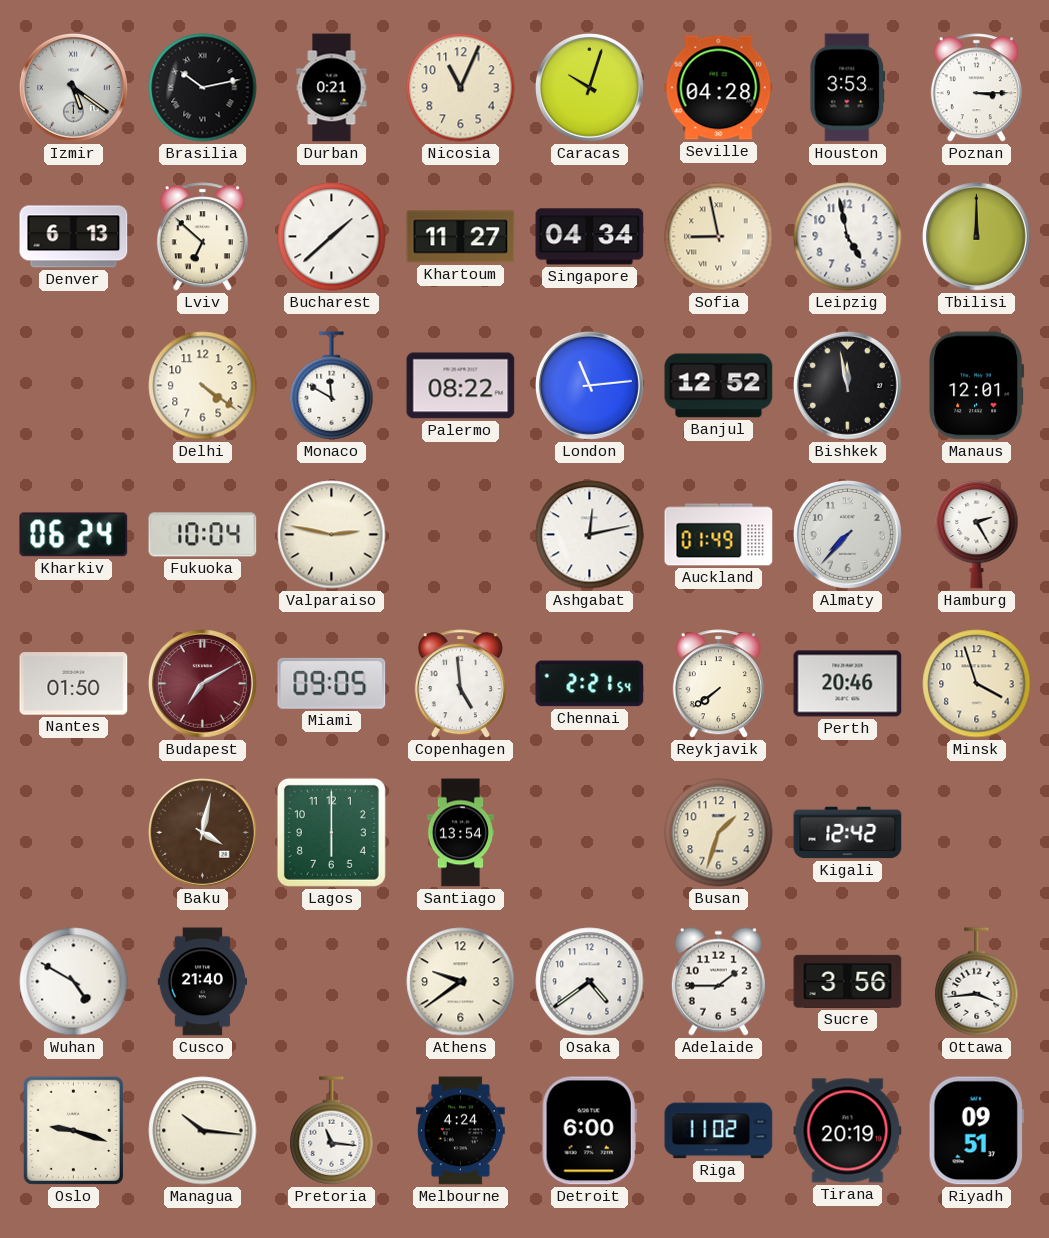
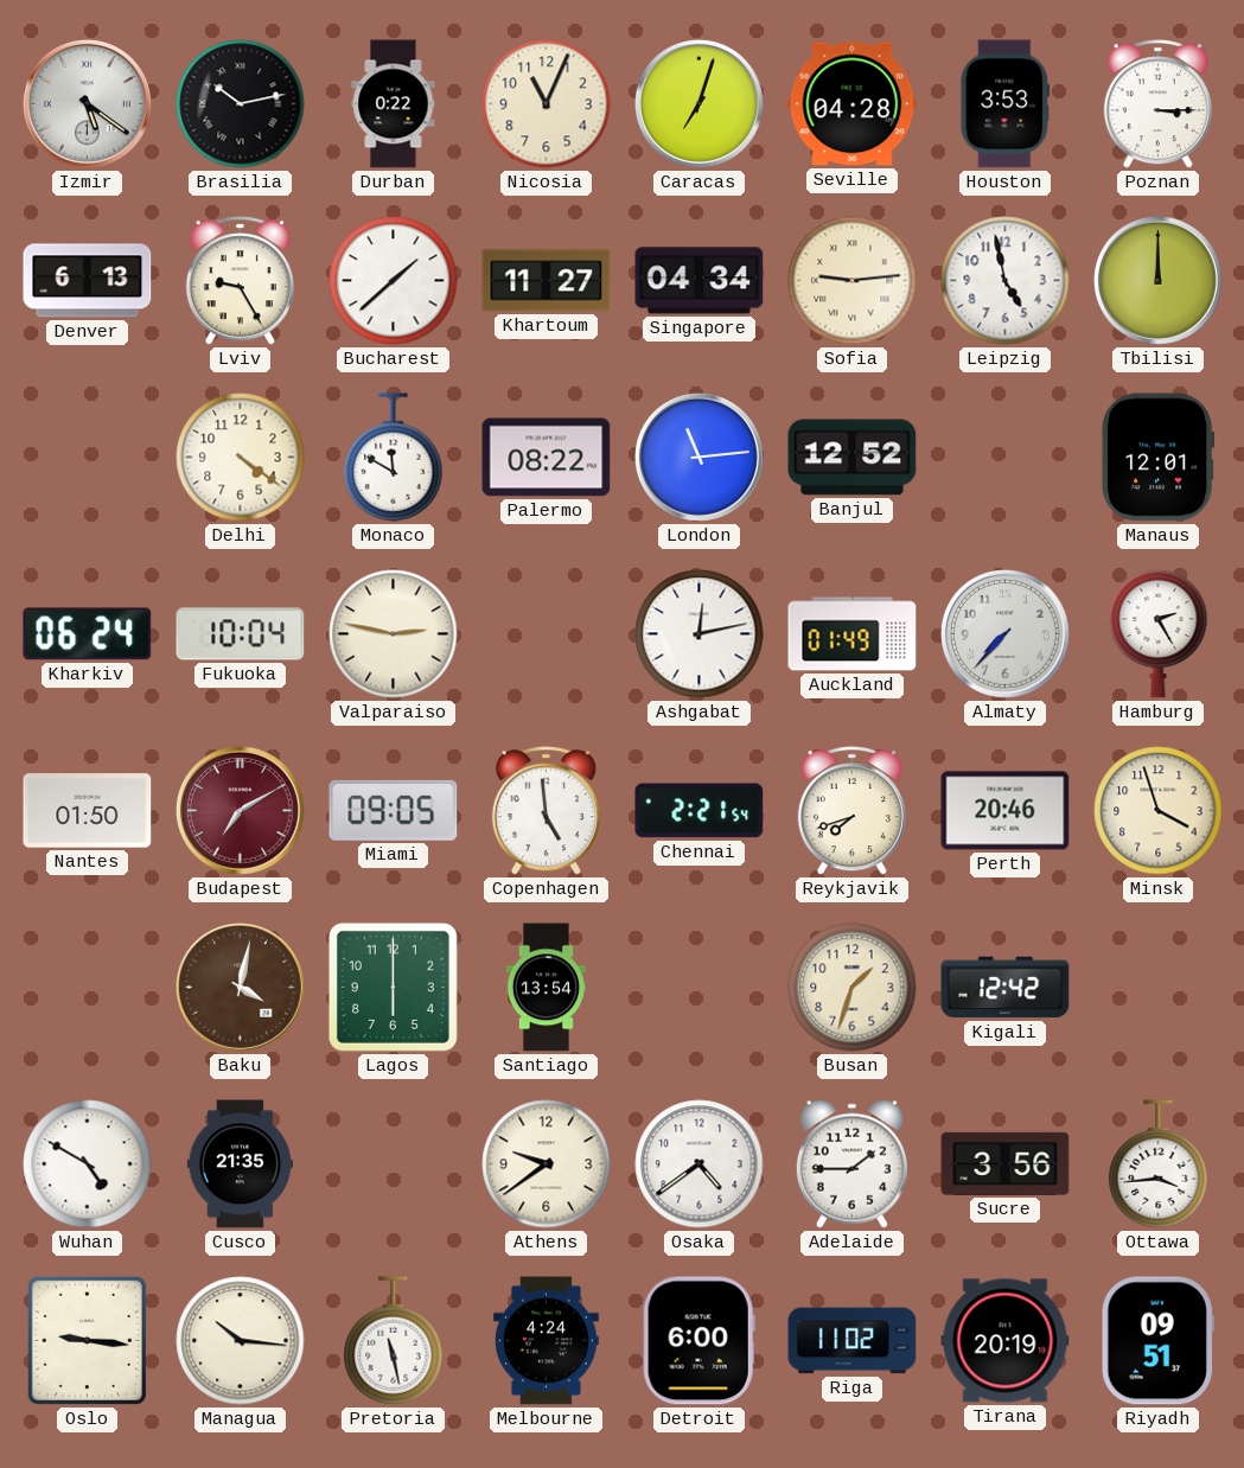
Durban: 0:21 -> 0:22 (394, 104)
Caracas: 10:03 -> 7:03 (698, 103)
Lviv: 6:52 -> 9:25 (240, 281)
Sofia: 8:58 -> 9:14 (853, 281)
Bishkek: 11:58 -> none (847, 385)
Reykjavik: 7:39 -> 7:42 (851, 811)
Cusco: 21:40 -> 21:35 (240, 1164)
Oslo: 9:18 -> 9:16 (87, 1340)
Pretoria: 11:16 -> 11:28 (394, 1341)
